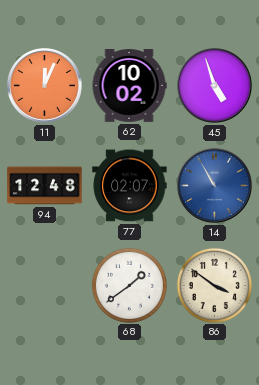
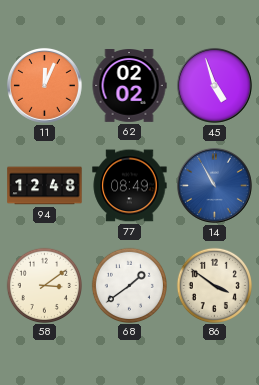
62: 10:02 -> 02:02 (129, 86)
77: 02:07 -> 08:49 (130, 186)
58: none -> 3:09 (44, 285)
